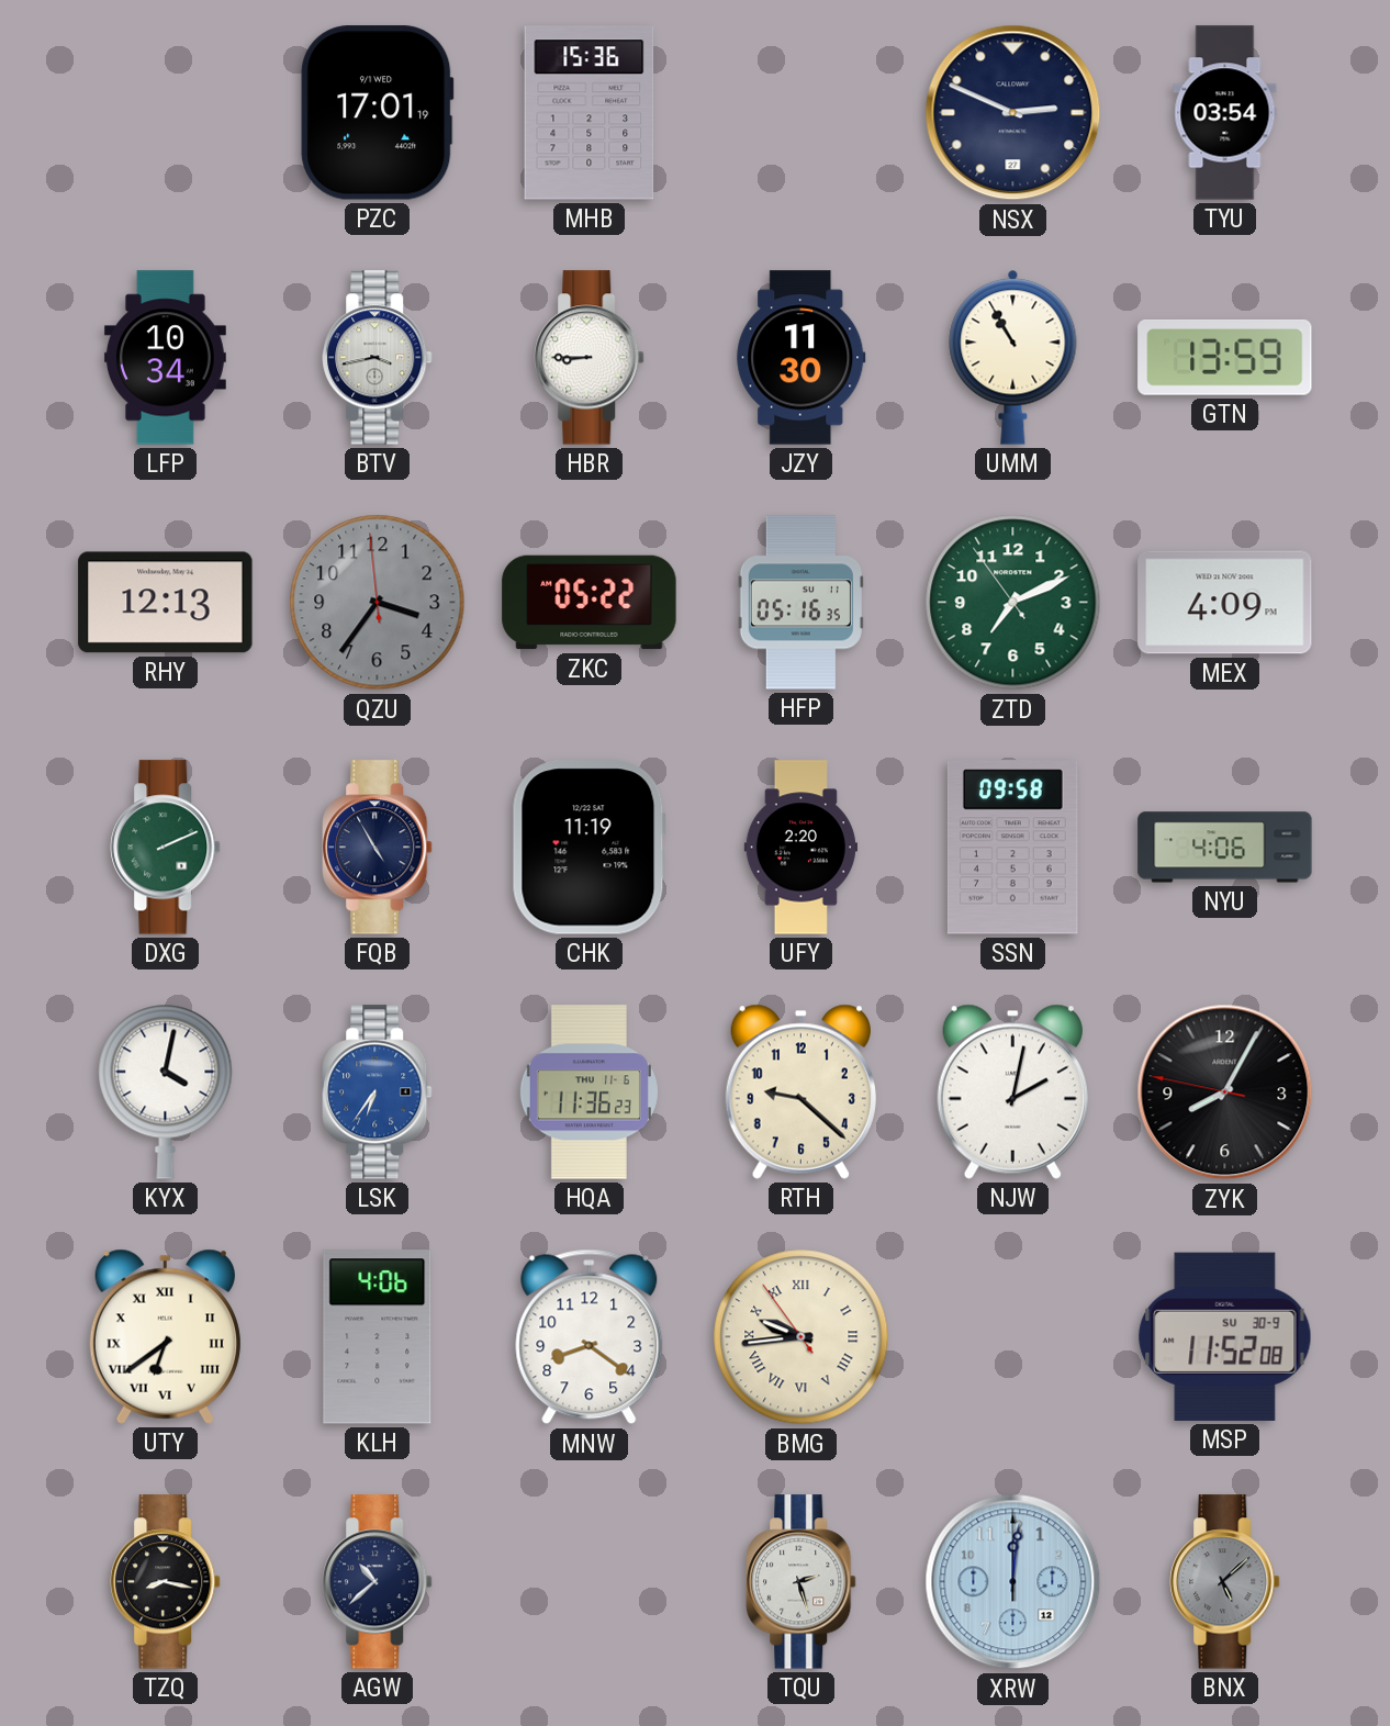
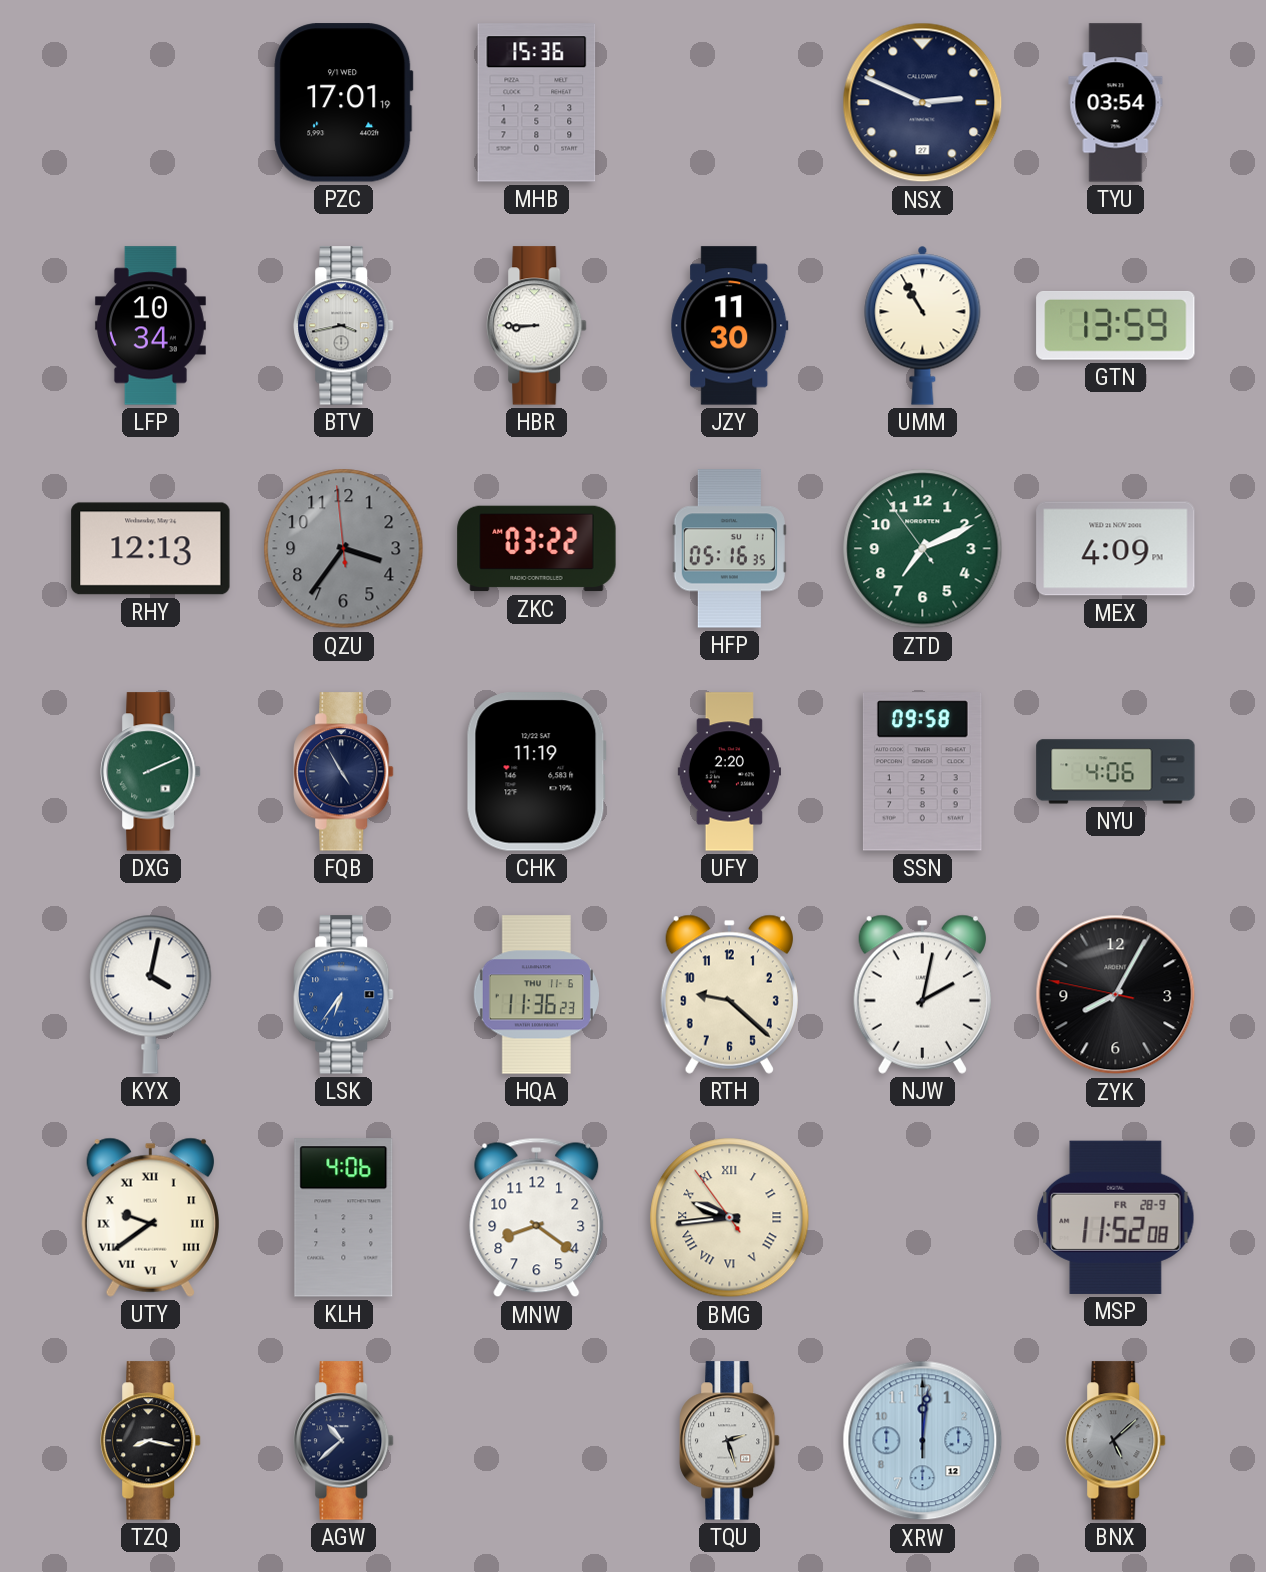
ZKC: 05:22 -> 03:22 (537, 549)
UTY: 6:39 -> 9:39 (150, 1217)
MSP date: SU 30-9 -> FR 28-9 (1116, 1217)
